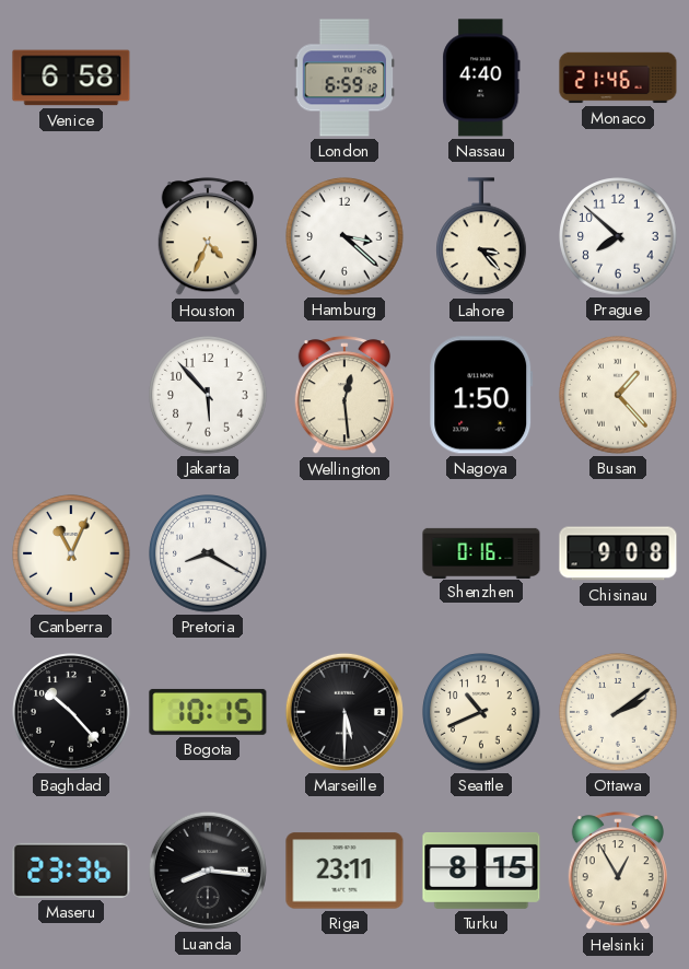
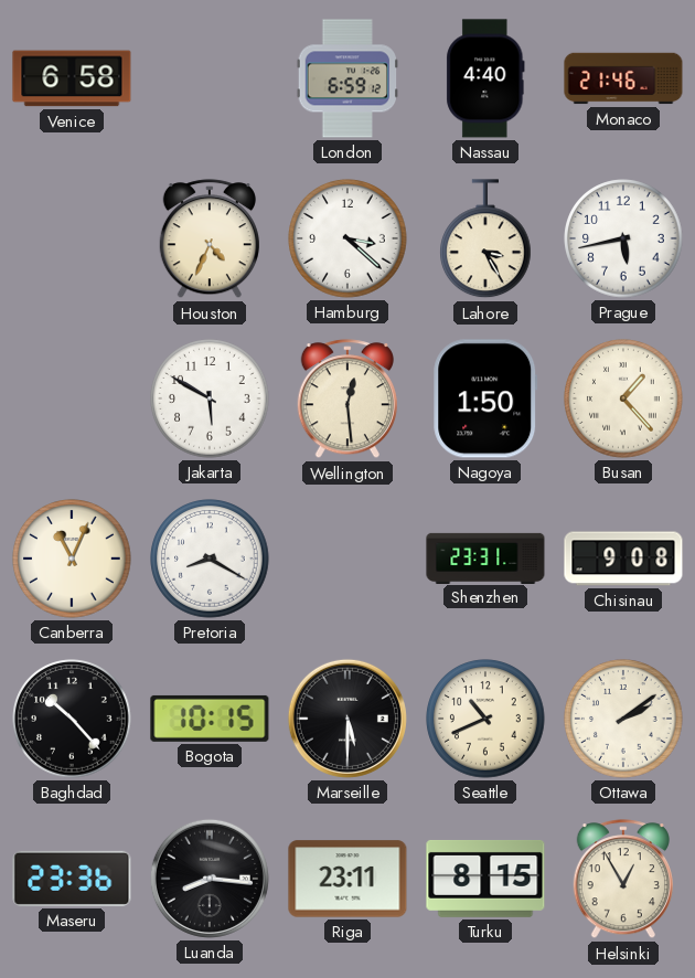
Lahore: 3:23 -> 3:25 (487, 240)
Prague: 7:52 -> 5:43 (623, 238)
Jakarta: 5:53 -> 5:50 (210, 398)
Shenzhen: 0:16 -> 23:31 (485, 557)
